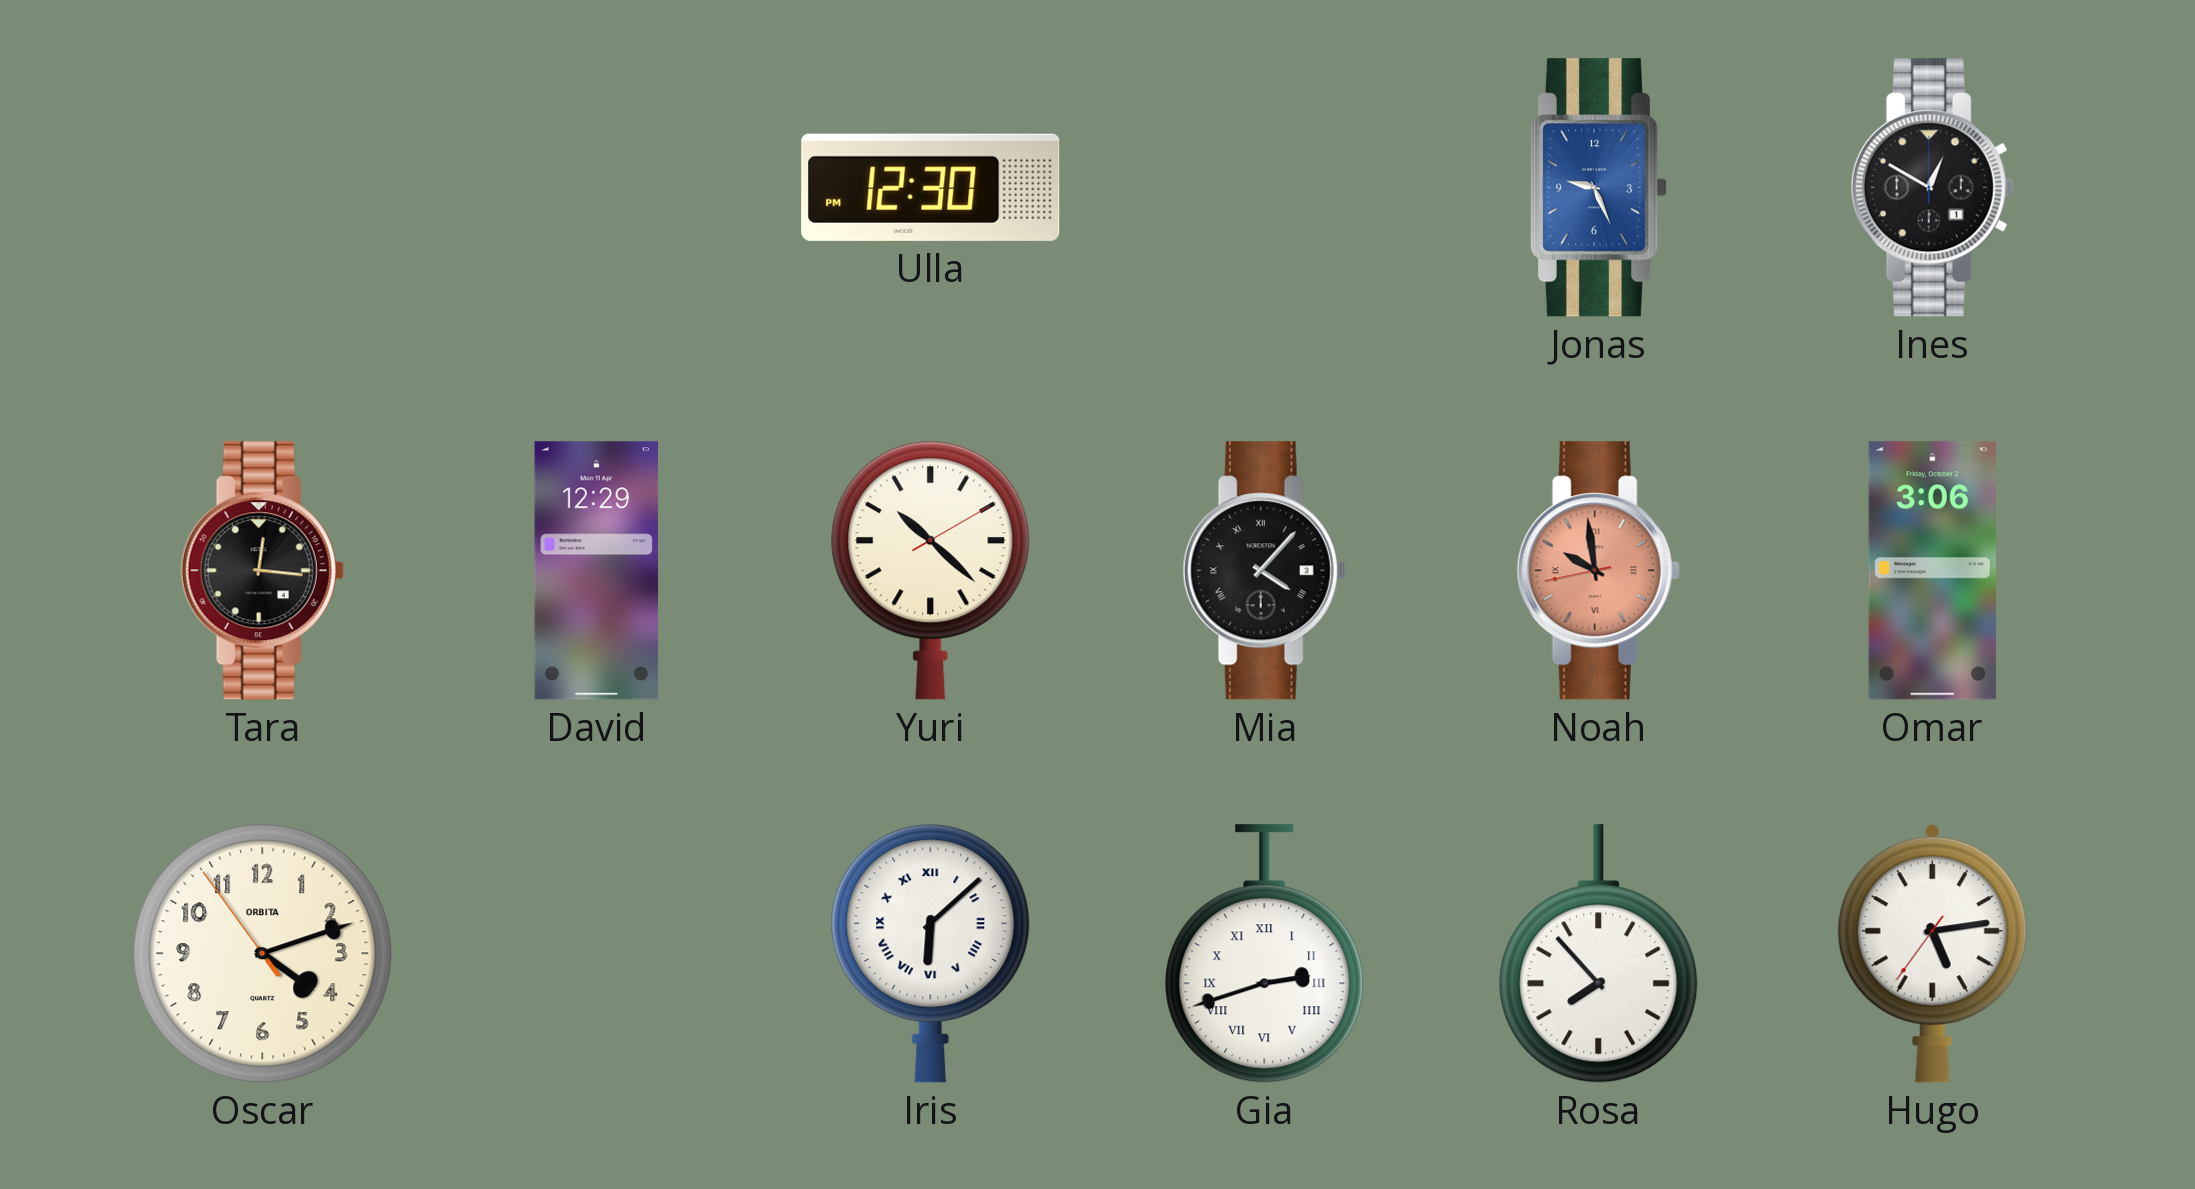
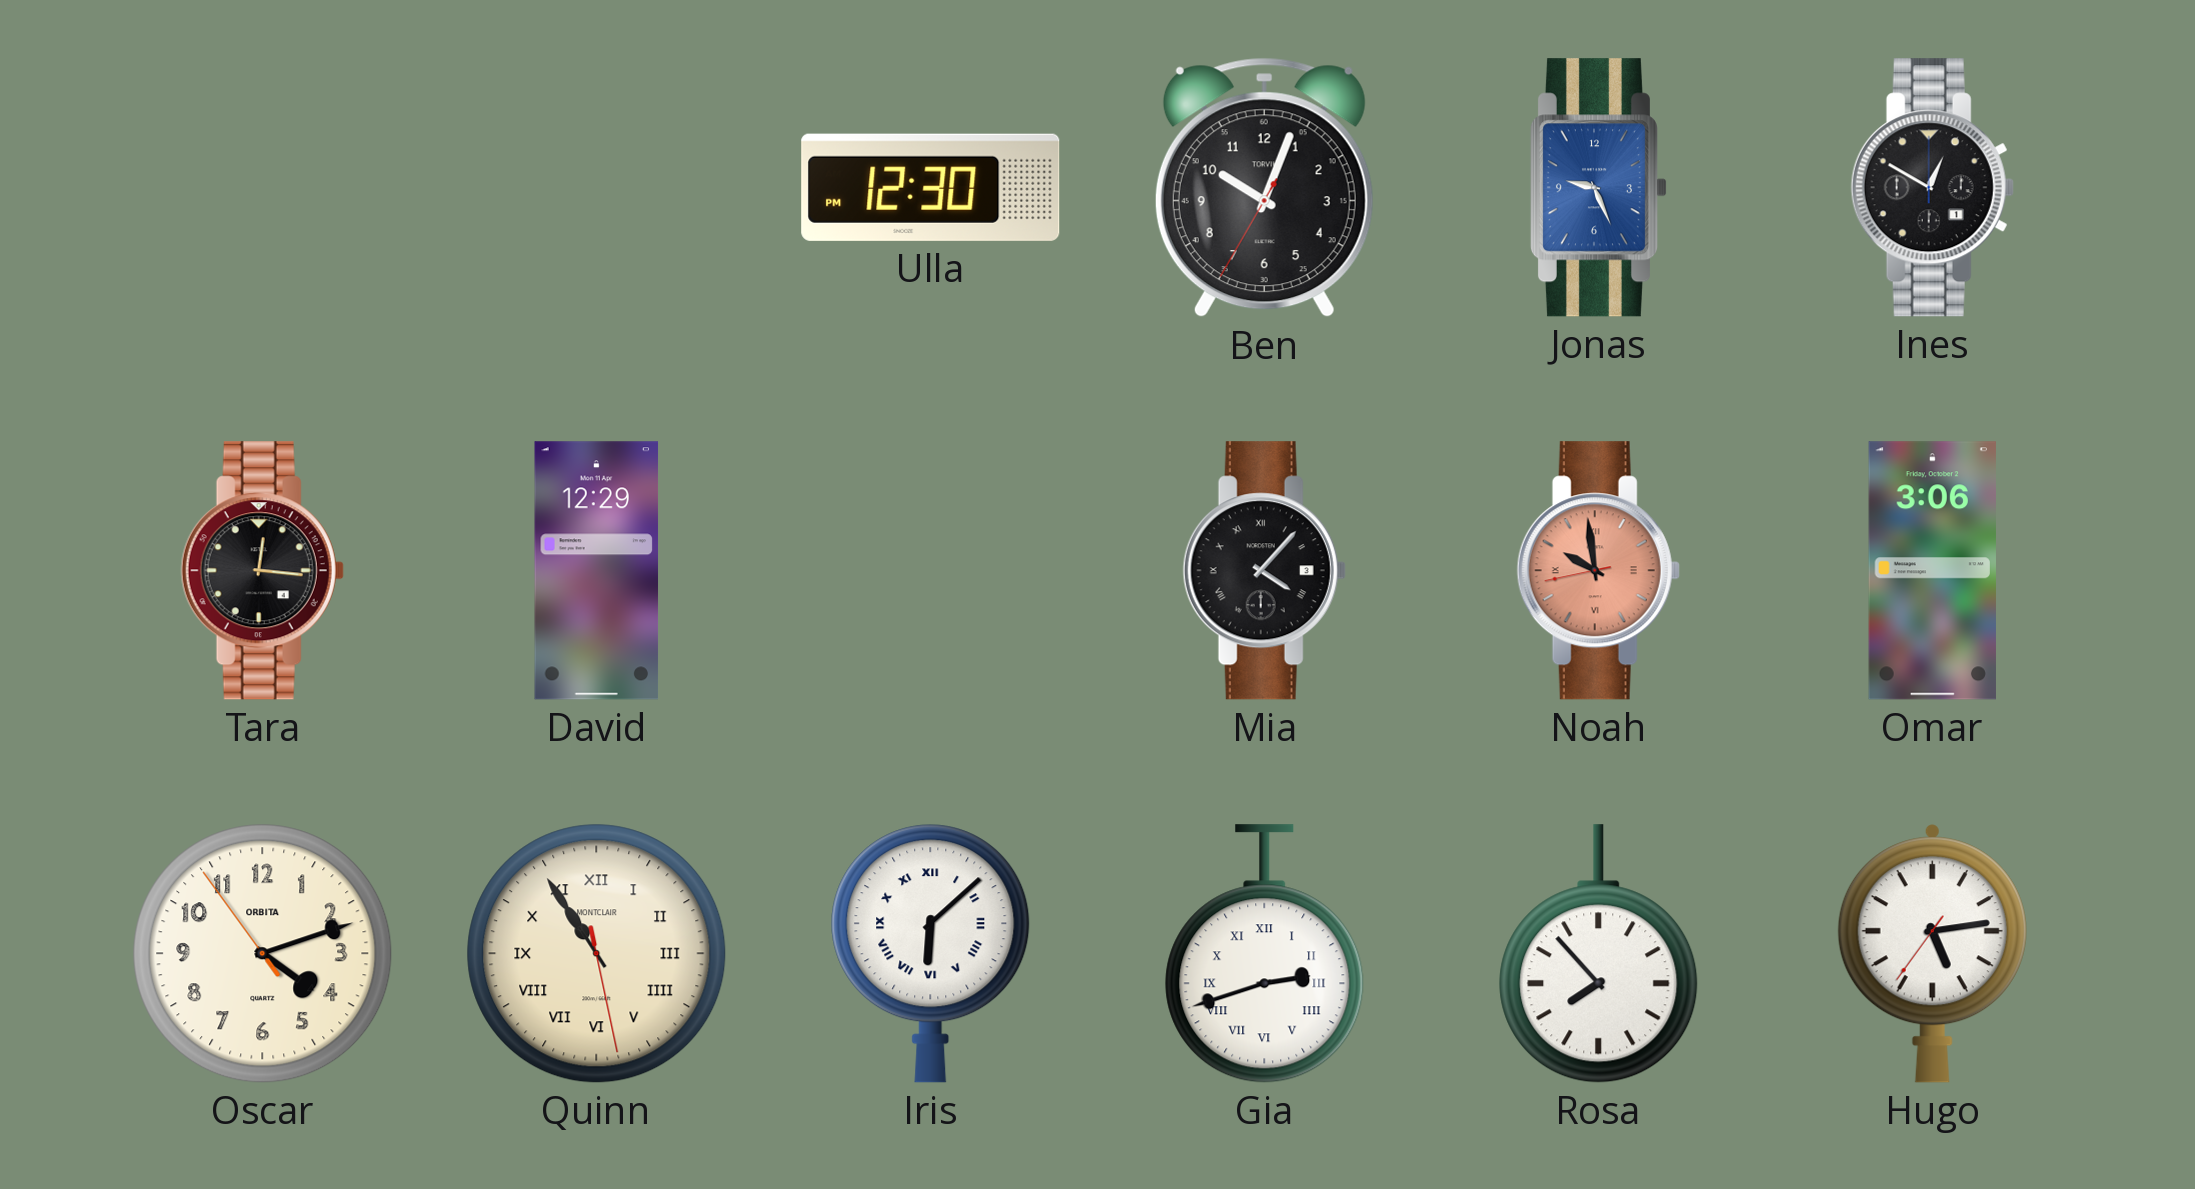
Ben: none -> 10:03 (1264, 188)
Yuri: 10:22 -> none (931, 571)
Quinn: none -> 10:54 (597, 954)
